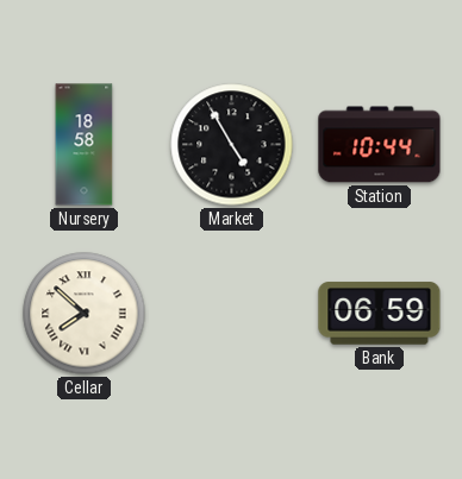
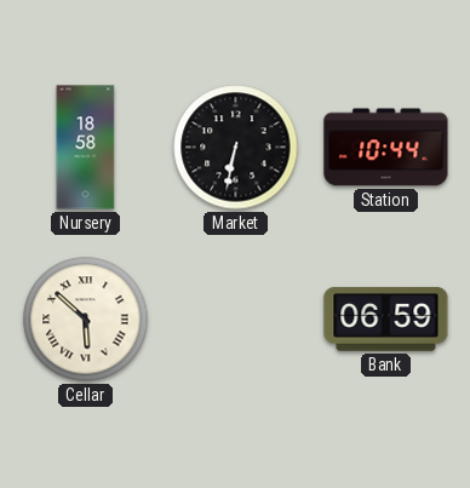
Market: 4:55 -> 6:32 (236, 148)
Cellar: 7:52 -> 5:52 (86, 320)
